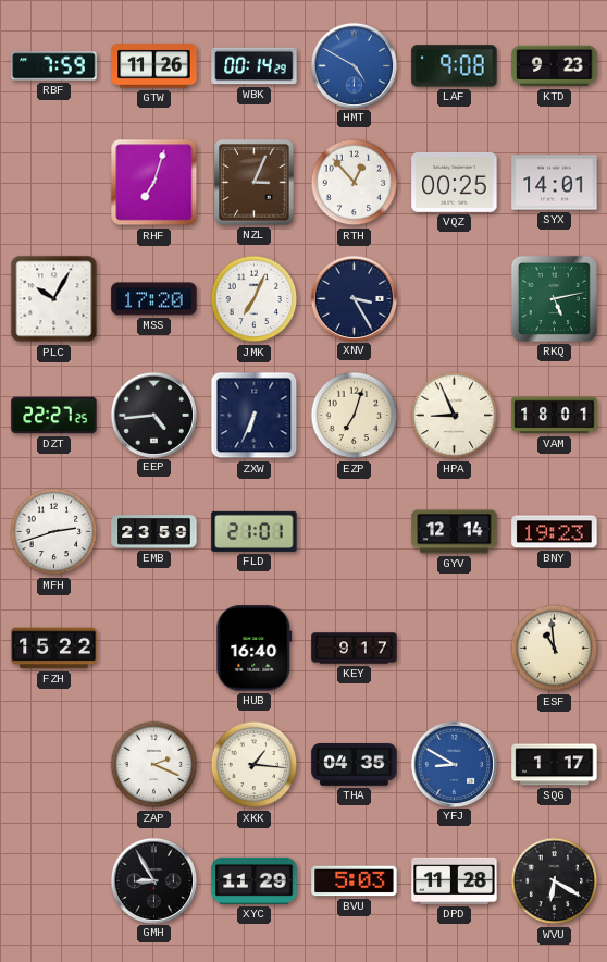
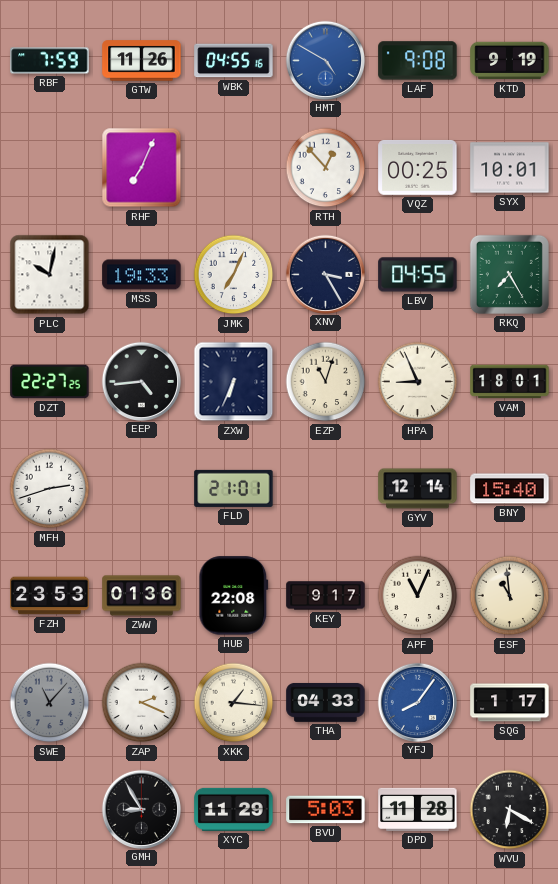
WBK: 00:14 -> 04:55 (234, 61)
KTD: 9:23 -> 9:19 (510, 61)
RHF: 7:03 -> 7:04 (142, 168)
NZL: 3:04 -> none (255, 183)
SYX: 14:01 -> 10:01 (510, 168)
PLC: 10:05 -> 10:02 (50, 275)
MSS: 17:20 -> 19:33 (142, 275)
LBV: none -> 04:55 (418, 275)
RKQ: 5:13 -> 7:25 (509, 274)
EZP: 7:03 -> 11:03 (326, 382)
EMB: 23:59 -> none (154, 532)
BNY: 19:23 -> 15:40 (510, 489)
FZH: 15:22 -> 23:53 (50, 596)
ZWW: none -> 01:36 (142, 596)
HUB: 16:40 -> 22:08 (234, 596)
APF: none -> 11:04 (418, 596)
SWE: none -> 11:07 (50, 703)
THA: 04:35 -> 04:33 (326, 702)
YFJ: 8:50 -> 8:06 (417, 702)
